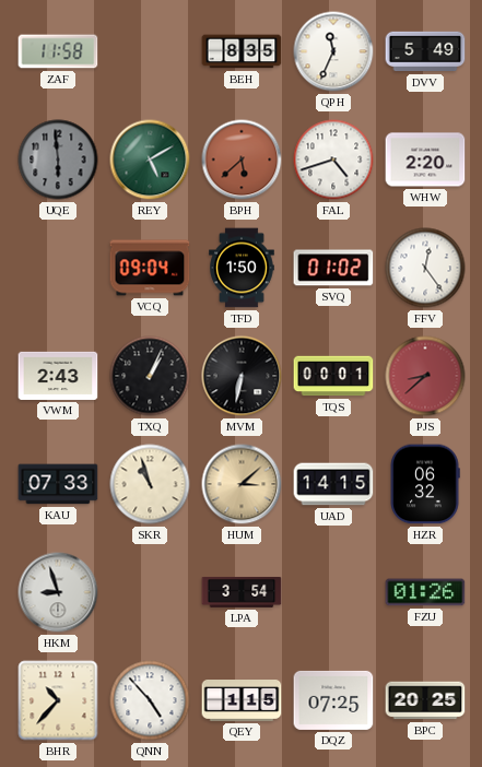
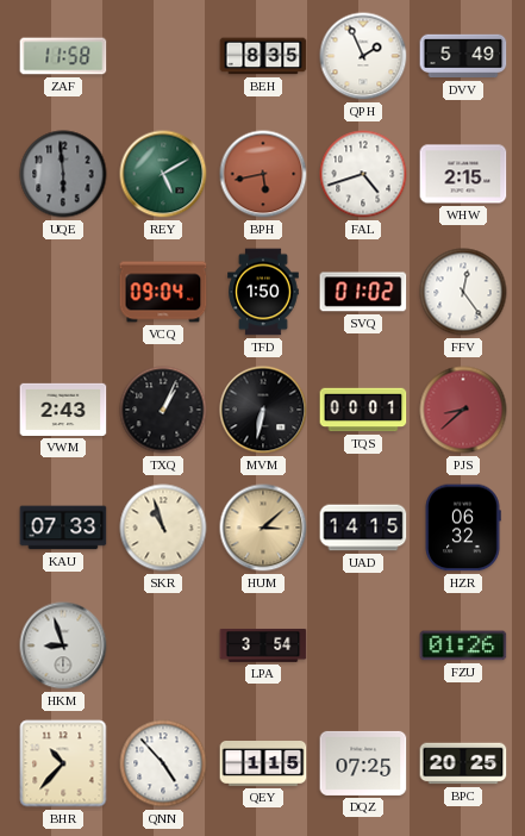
QPH: 11:34 -> 1:56 (363, 56)
BPH: 5:38 -> 5:43 (263, 174)
WHW: 2:20 -> 2:15 (463, 174)
